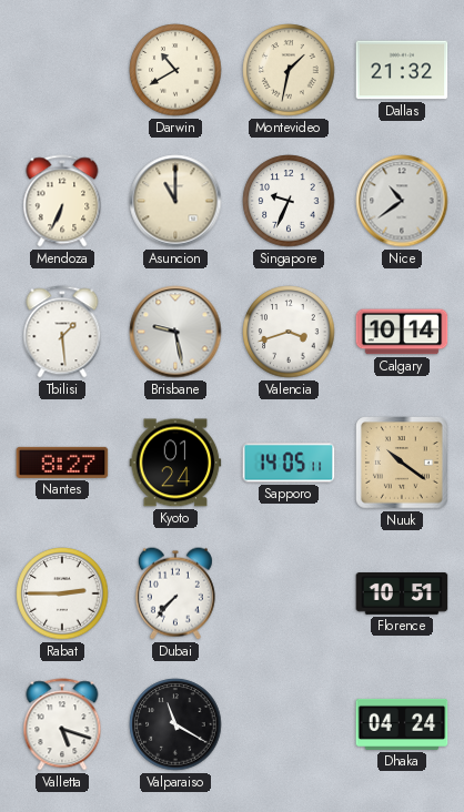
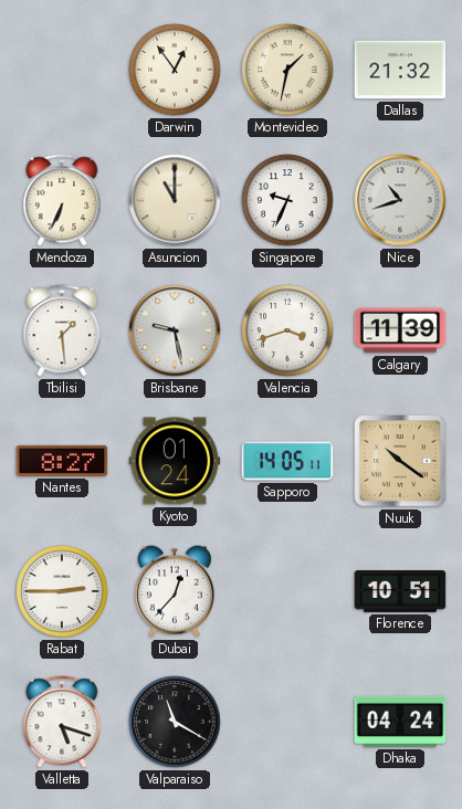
Darwin: 10:40 -> 12:54 (175, 70)
Nice: 10:39 -> 10:42 (400, 200)
Calgary: 10:14 -> 11:39 (400, 330)
Dubai: 7:37 -> 12:37 (175, 591)
